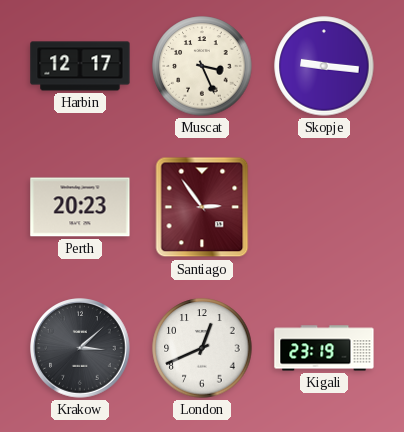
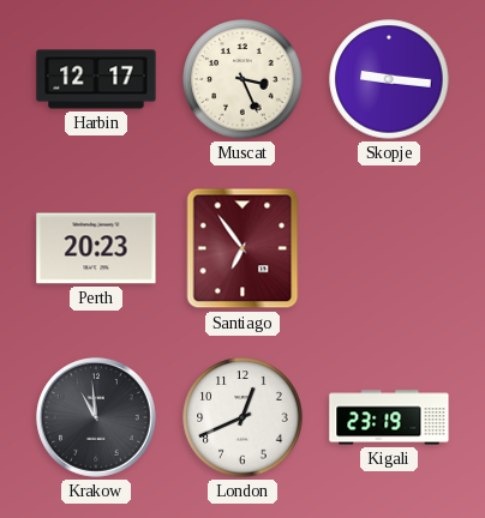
Santiago: 2:54 -> 6:54 (242, 248)
Krakow: 3:08 -> 10:59 (97, 418)
